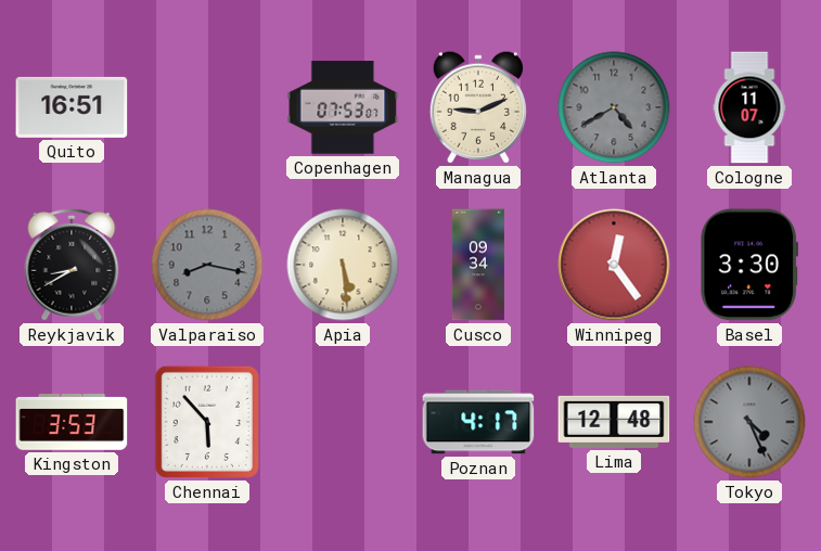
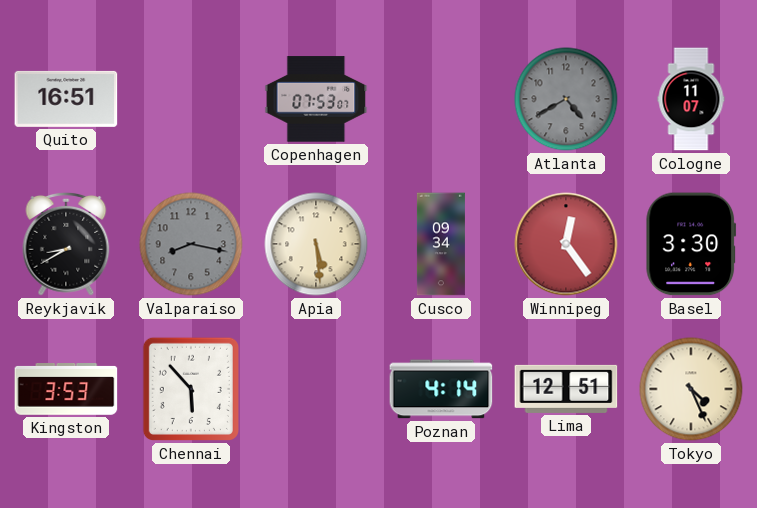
Managua: 9:11 -> none (478, 107)
Poznan: 4:17 -> 4:14 (441, 389)
Lima: 12:48 -> 12:51 (566, 389)
Tokyo dial: grey -> cream (691, 389)
